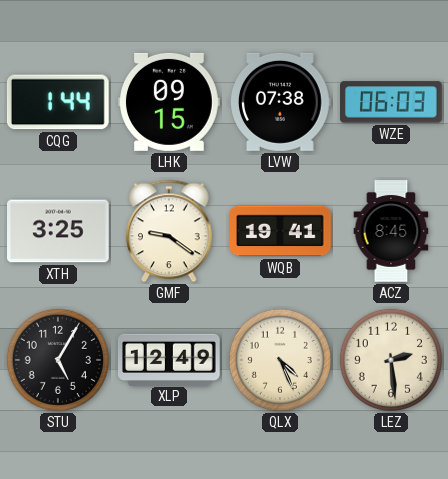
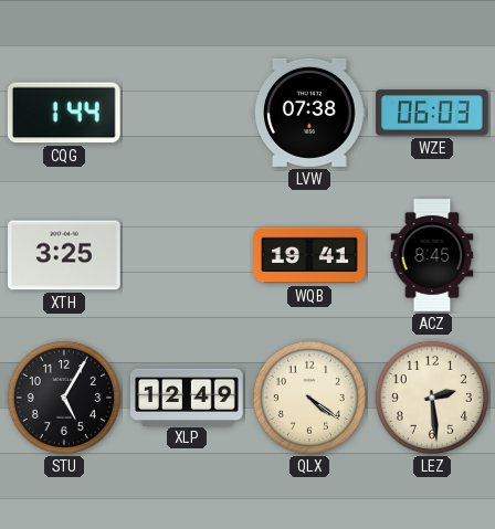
LHK: 09:15 -> none (170, 102)
GMF: 9:21 -> none (170, 231)
QLX: 4:26 -> 4:21 (309, 398)
